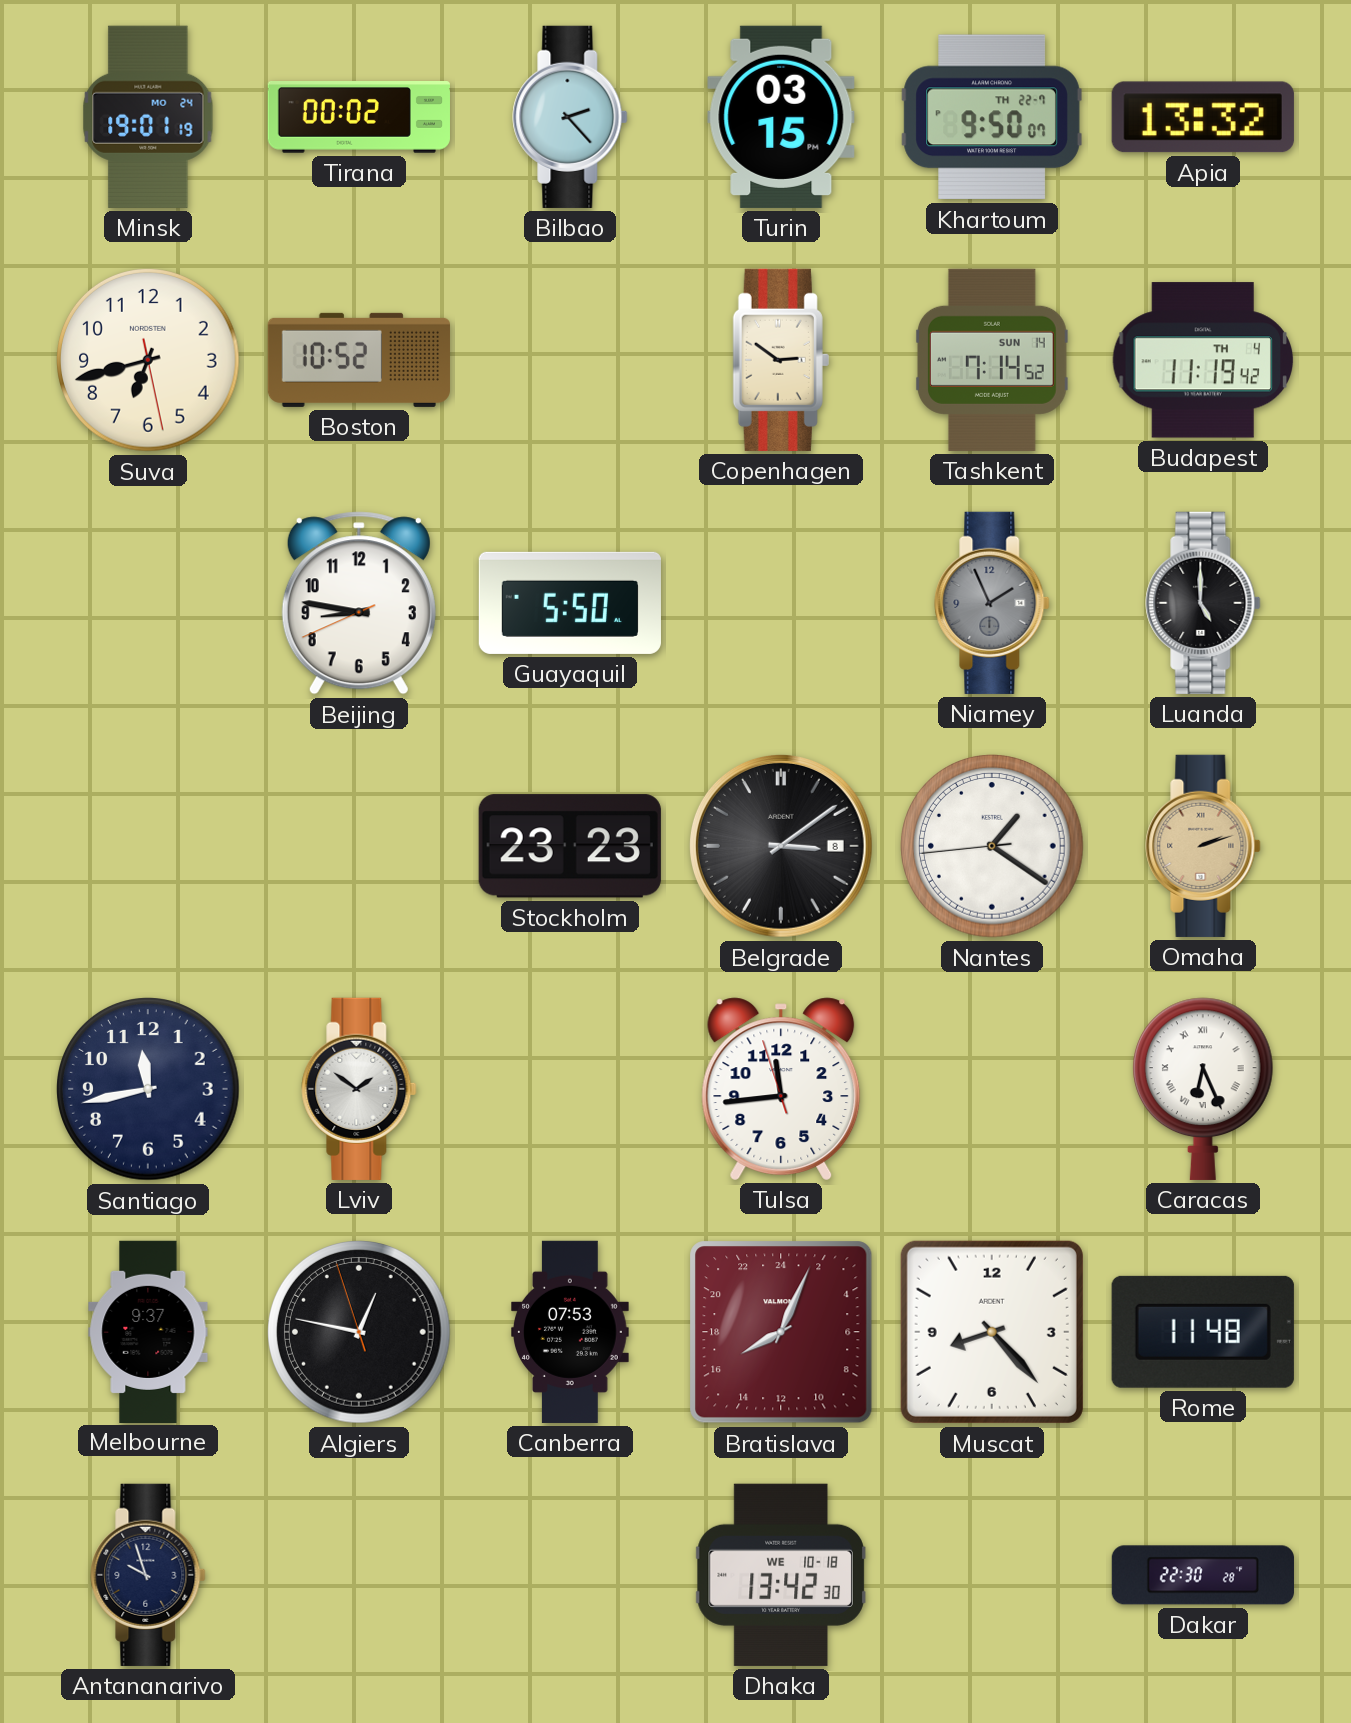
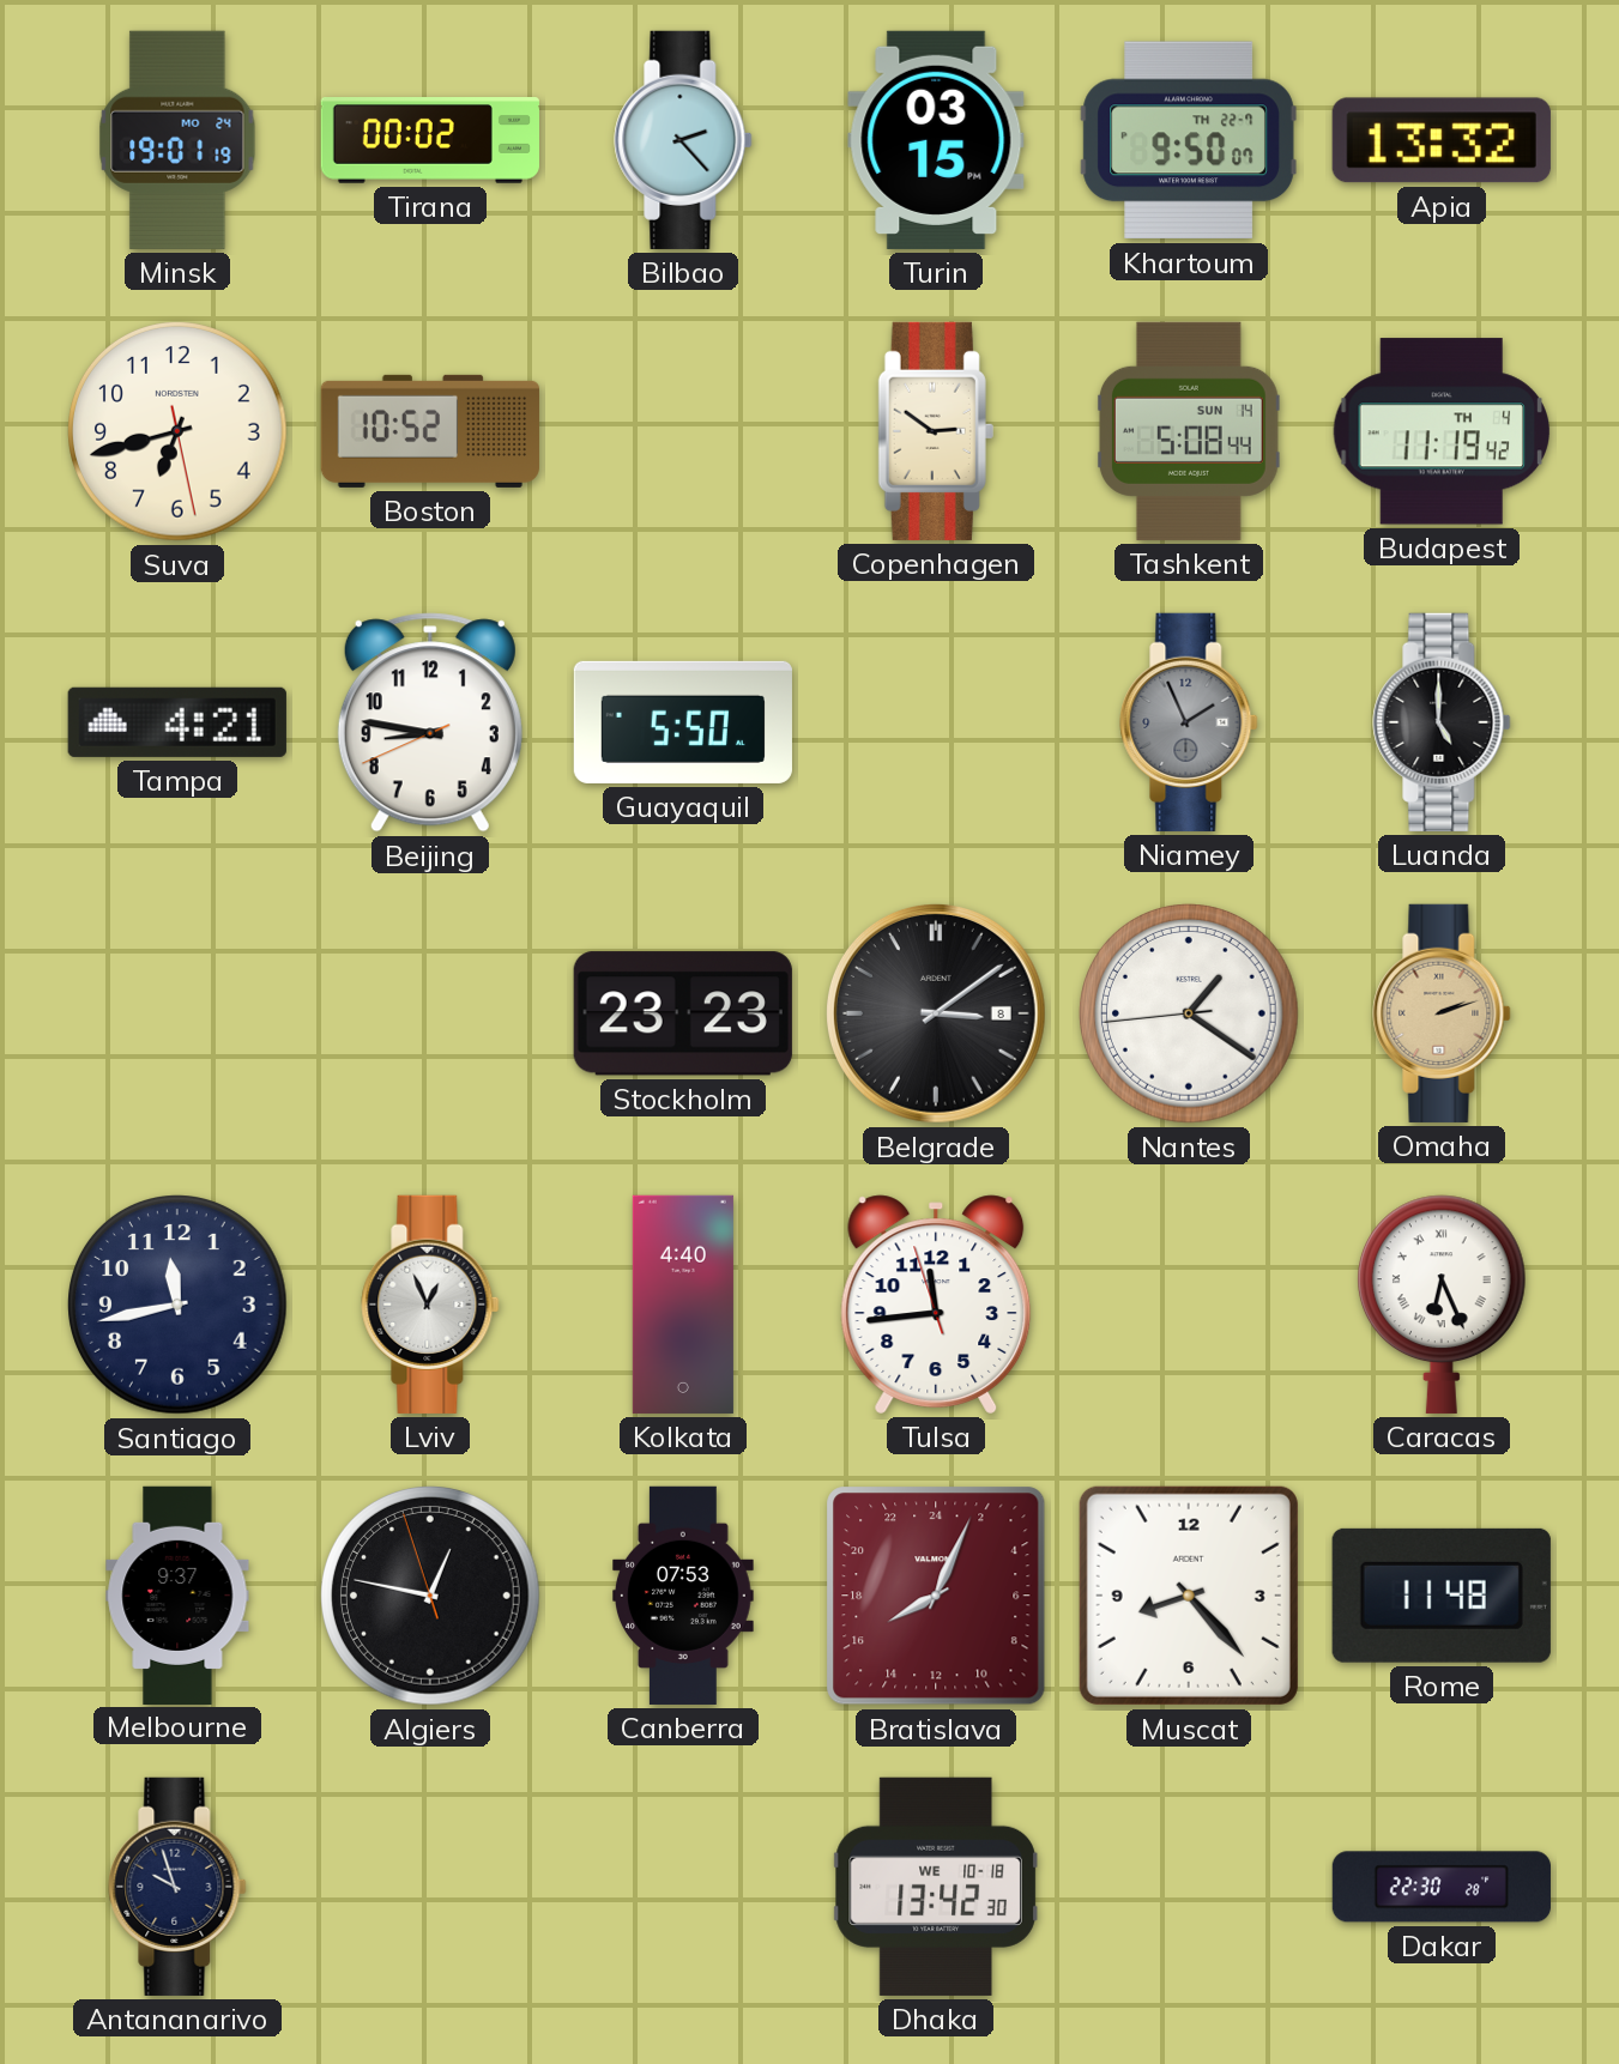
Tashkent: 7:14 -> 5:08 (1189, 431)
Tampa: none -> 4:21 (177, 722)
Lviv: 1:51 -> 12:56 (430, 1305)
Kolkata: none -> 4:40 (683, 1305)
